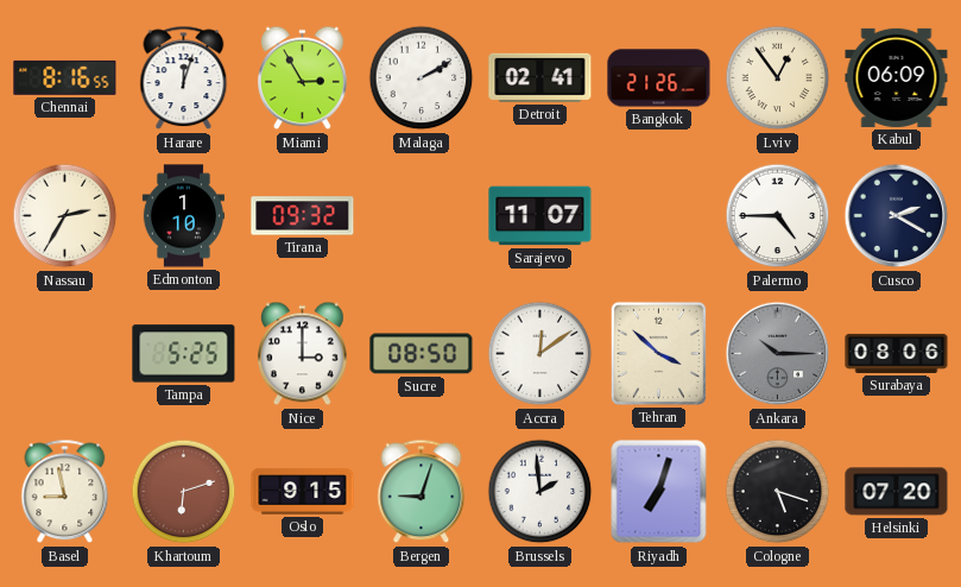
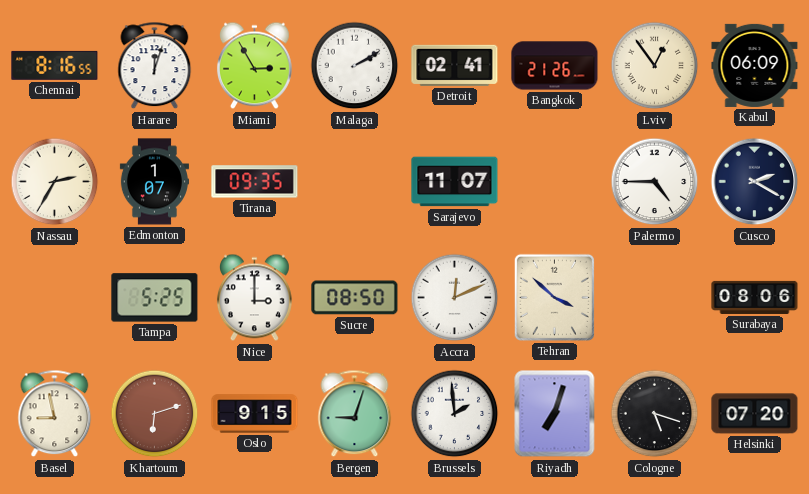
Edmonton: 1:10 -> 1:07 (154, 182)
Tirana: 09:32 -> 09:35 (255, 182)
Accra: 12:09 -> 12:11 (455, 298)
Ankara: 10:15 -> none (778, 354)
